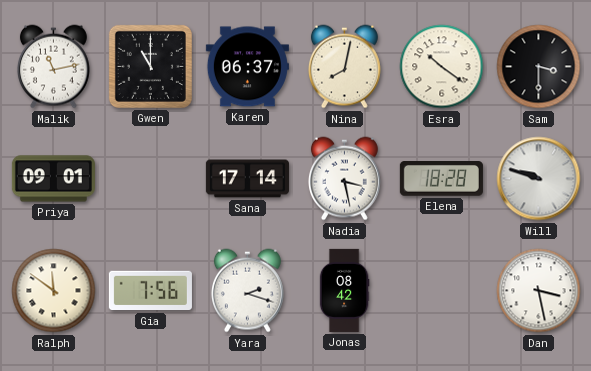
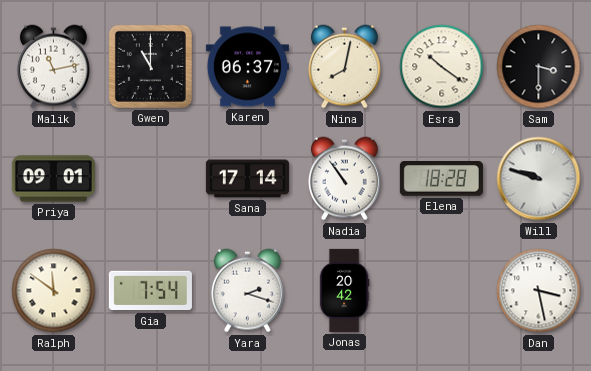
Nadia: 3:28 -> 10:54 (344, 179)
Gia: 7:56 -> 7:54 (150, 291)
Jonas: 08:42 -> 20:42 (344, 290)
